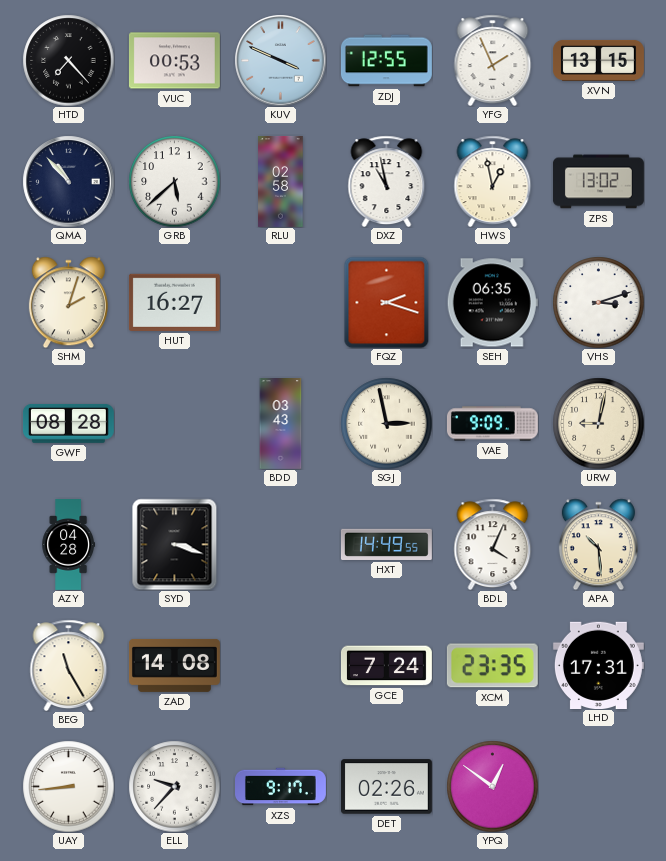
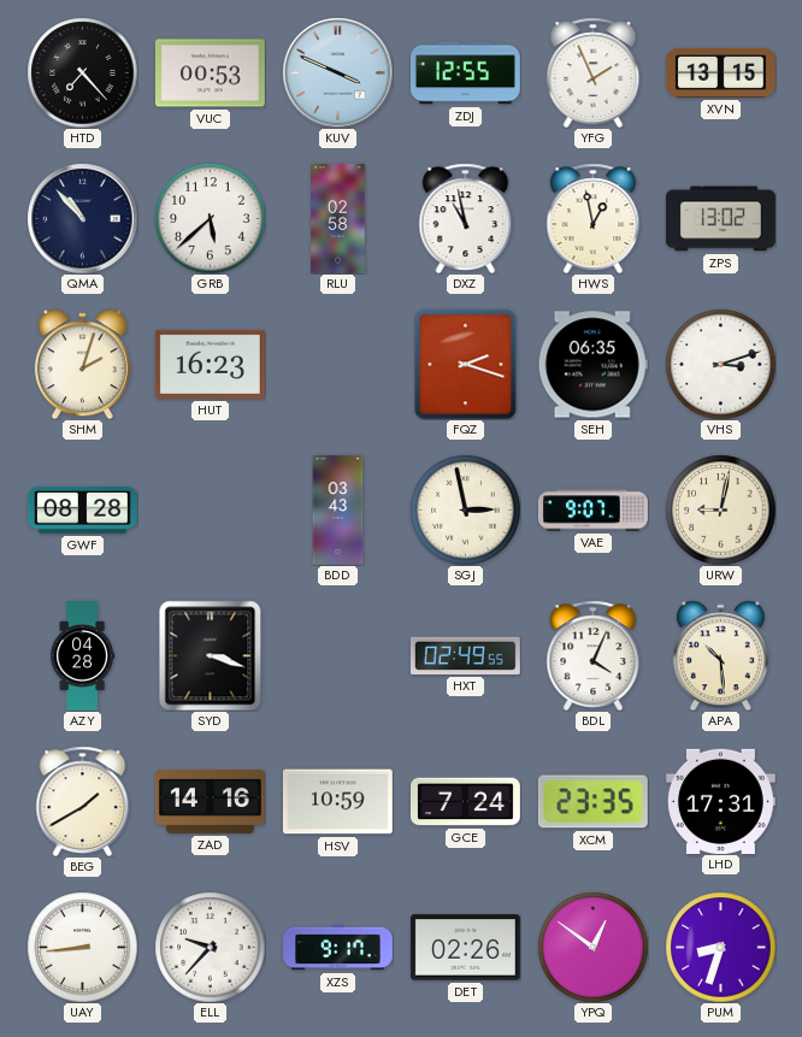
HUT: 16:27 -> 16:23 (210, 364)
VAE: 9:09 -> 9:07 (592, 511)
HXT: 14:49 -> 02:49 (465, 655)
BEG: 11:25 -> 1:40 (83, 801)
ZAD: 14:08 -> 14:16 (210, 801)
HSV: none -> 10:59 (337, 802)
PUM: none -> 8:33 (720, 947)
